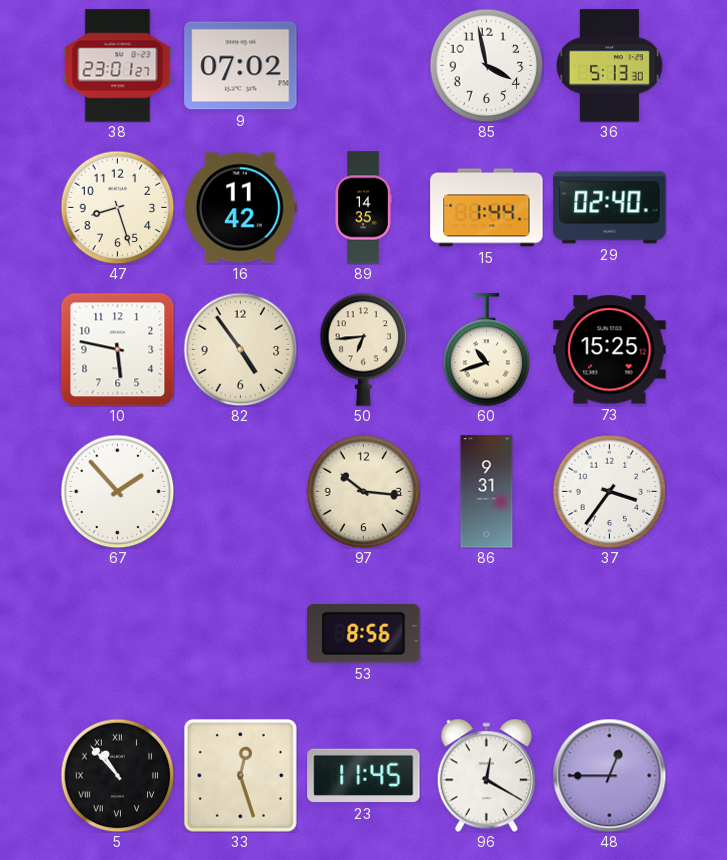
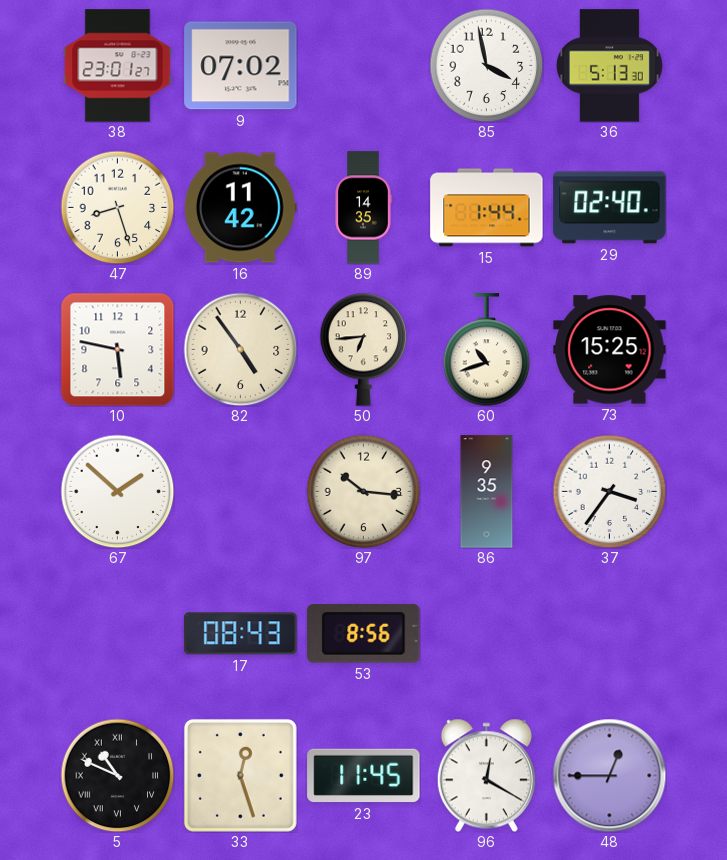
67: 1:53 -> 1:52 (117, 491)
86: 9:31 -> 9:35 (487, 492)
17: none -> 08:43 (241, 634)
5: 10:53 -> 10:49 (117, 775)
